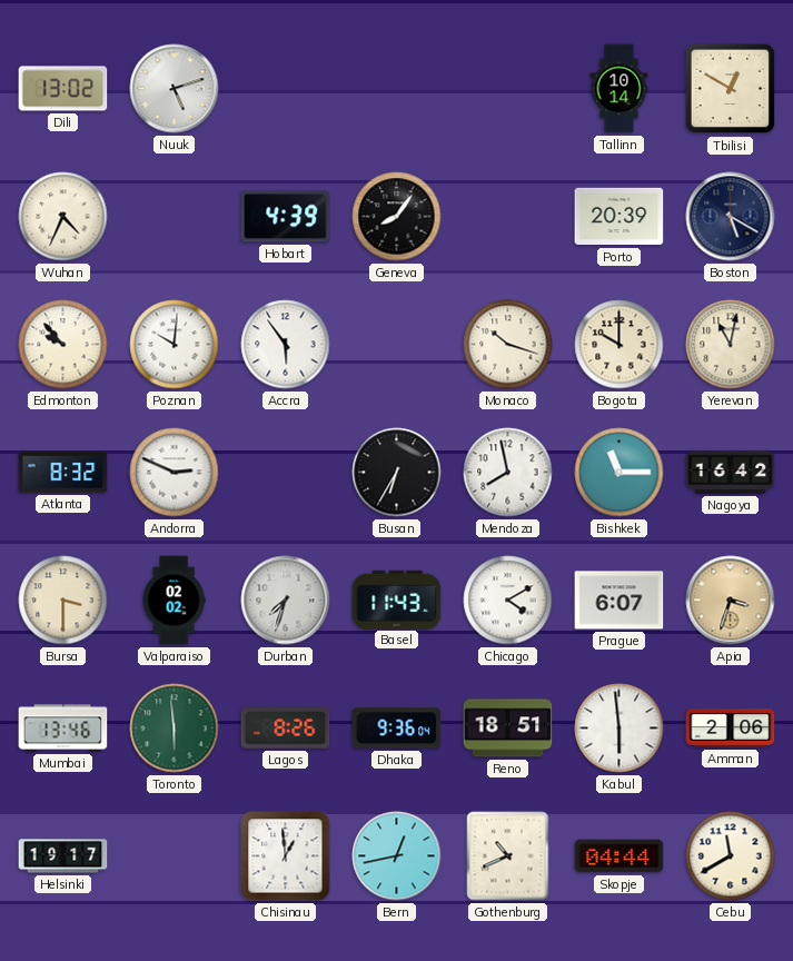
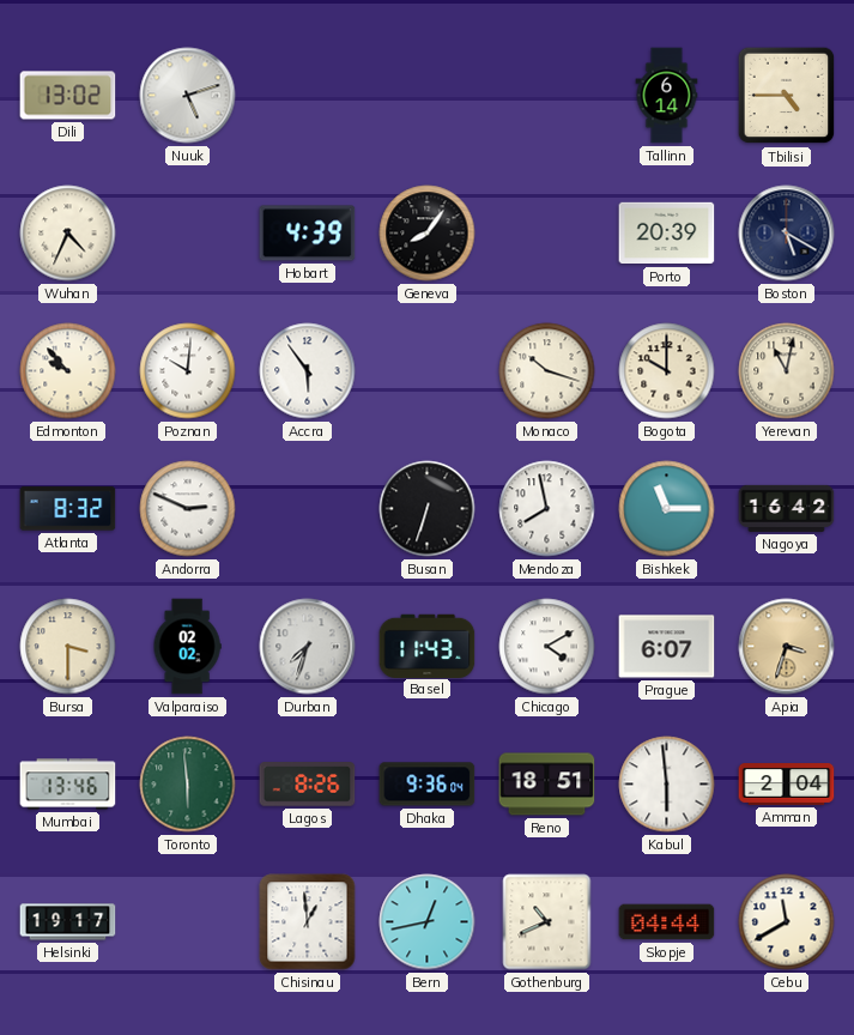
Tallinn: 10:14 -> 6:14 (667, 96)
Tbilisi: 12:50 -> 4:45 (787, 96)
Busan: 6:35 -> 6:33 (428, 509)
Amman: 2:06 -> 2:04 (787, 785)
